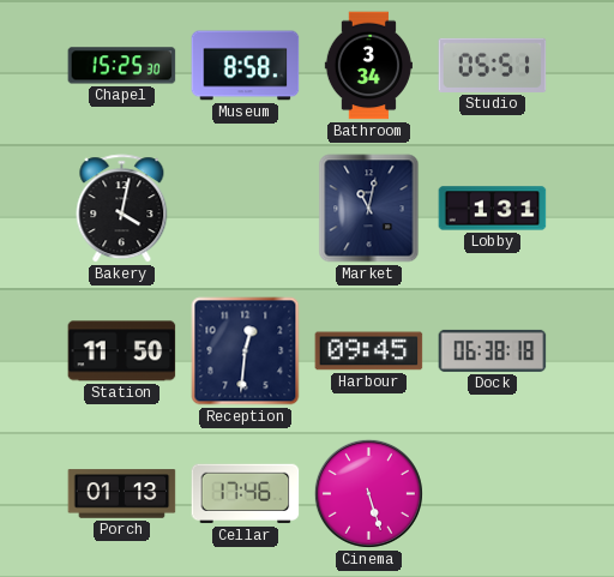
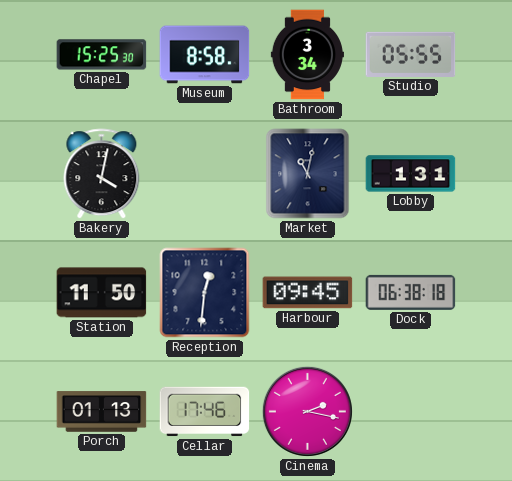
Studio: 05:51 -> 05:55 (411, 54)
Cinema: 5:27 -> 2:17 (307, 411)
